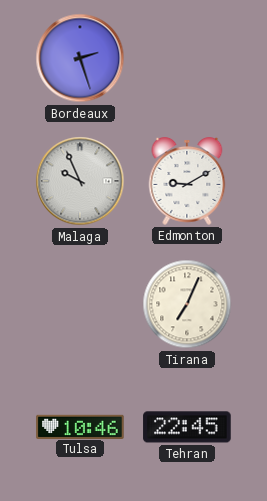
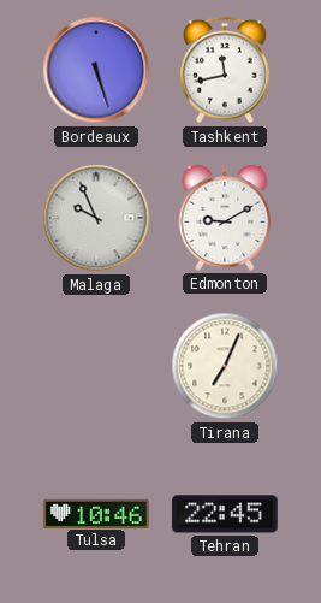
Bordeaux: 2:27 -> 5:27 (96, 70)
Tashkent: none -> 11:43 (226, 70)
